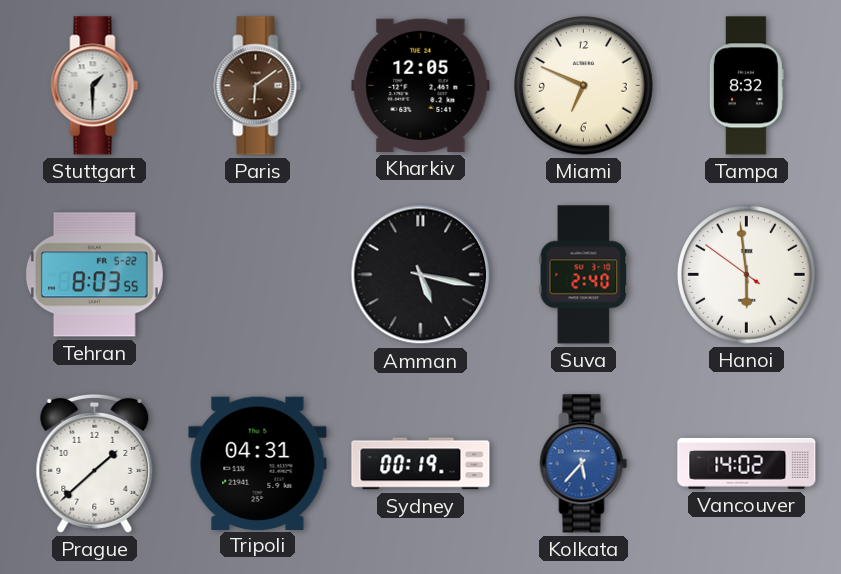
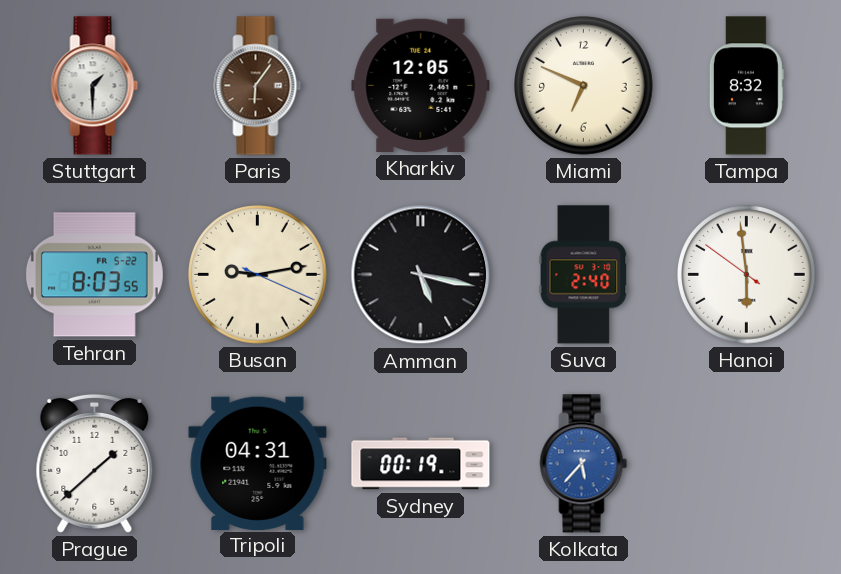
Paris: 6:09 -> 6:06 (258, 86)
Busan: none -> 9:13 (258, 275)
Vancouver: 14:02 -> none (747, 463)
